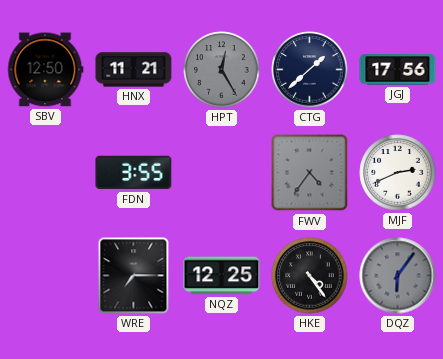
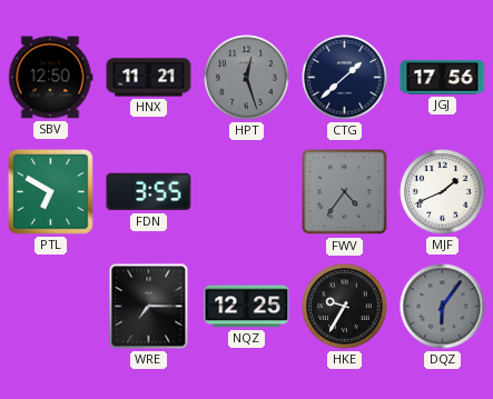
HPT: 12:25 -> 12:27 (247, 78)
PTL: none -> 6:50 (51, 192)
MJF: 2:41 -> 1:41 (443, 192)
HKE: 4:24 -> 9:35 (345, 307)
